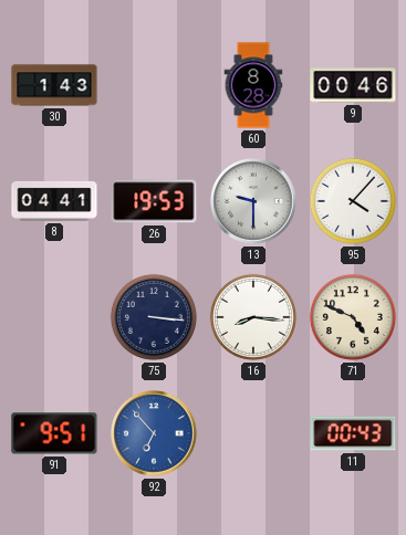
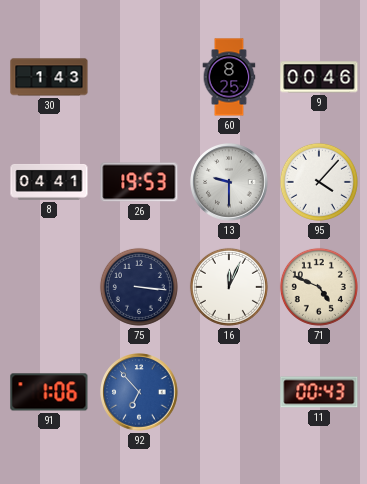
60: 8:28 -> 8:25 (229, 77)
16: 8:16 -> 12:04 (229, 287)
91: 9:51 -> 1:06 (49, 392)
